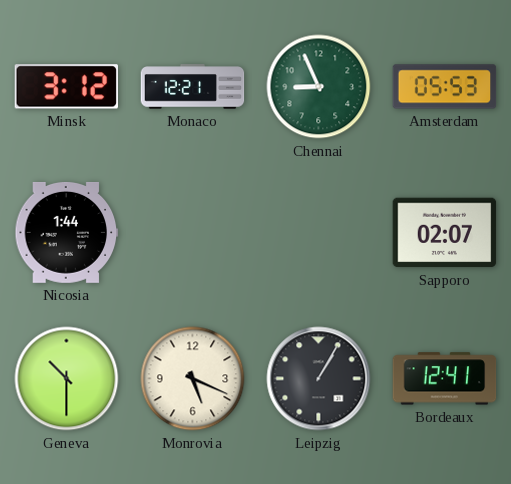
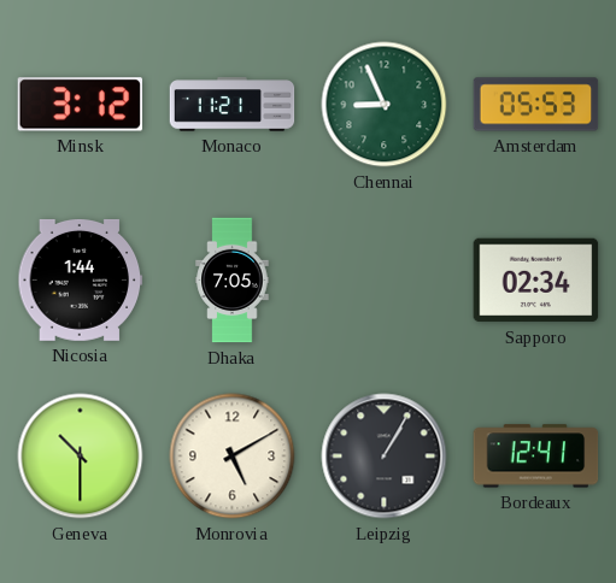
Monaco: 12:21 -> 11:21 (233, 105)
Dhaka: none -> 7:05 (233, 281)
Sapporo: 02:07 -> 02:34 (536, 281)
Monrovia: 5:19 -> 5:10 (233, 457)
